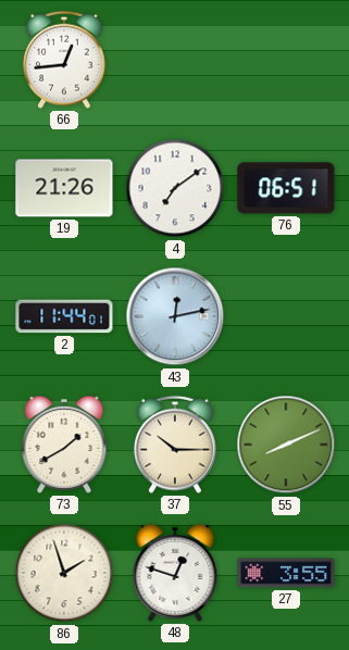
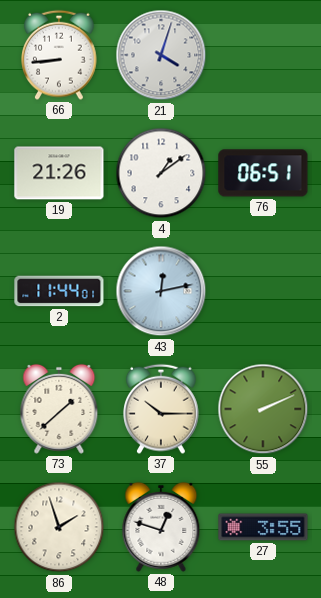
66: 12:44 -> 8:44 (59, 55)
21: none -> 4:03 (161, 55)
4: 7:09 -> 1:09 (161, 173)
73: 1:40 -> 1:38 (59, 409)
55: 8:11 -> 2:11 (263, 409)
